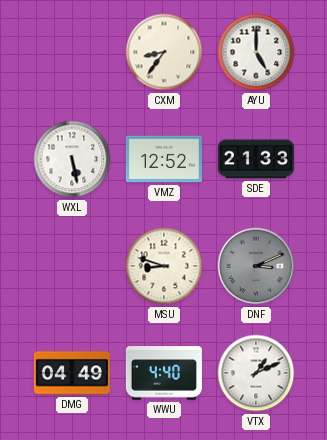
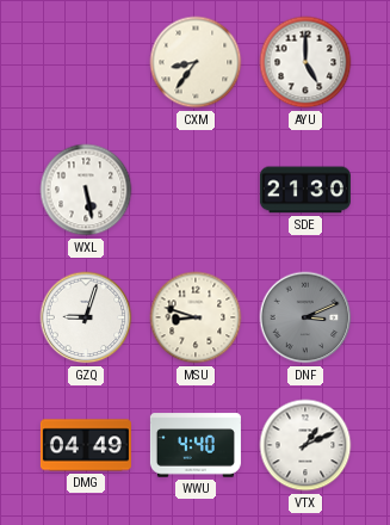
VMZ: 12:52 -> none (164, 159)
SDE: 21:33 -> 21:30 (305, 190)
GZQ: none -> 9:03 (86, 317)
